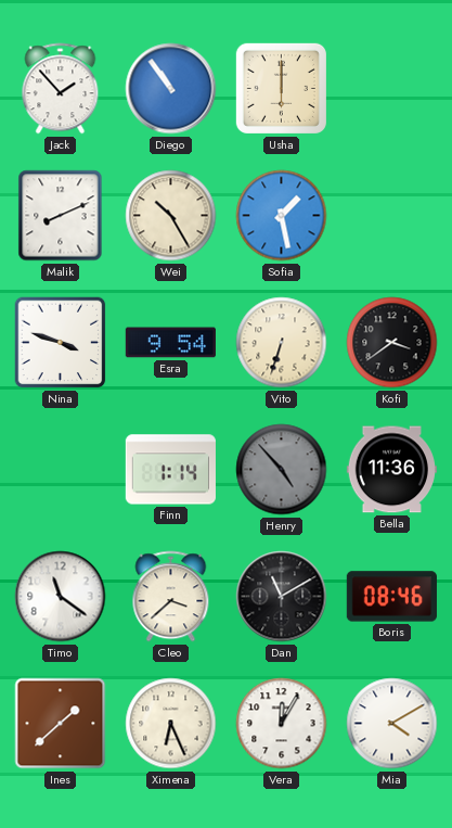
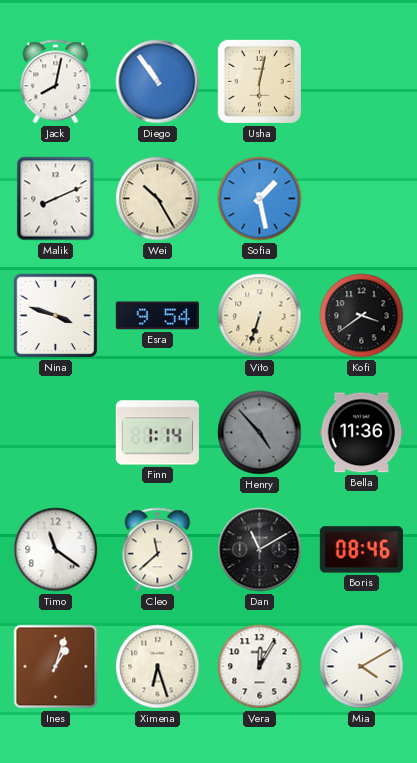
Jack: 1:53 -> 8:02 (56, 82)
Usha: 6:00 -> 6:02 (259, 81)
Cleo: 3:38 -> 11:38 (158, 550)
Ines: 1:38 -> 1:03 (56, 667)
Ximena: 6:26 -> 6:27 (158, 667)
